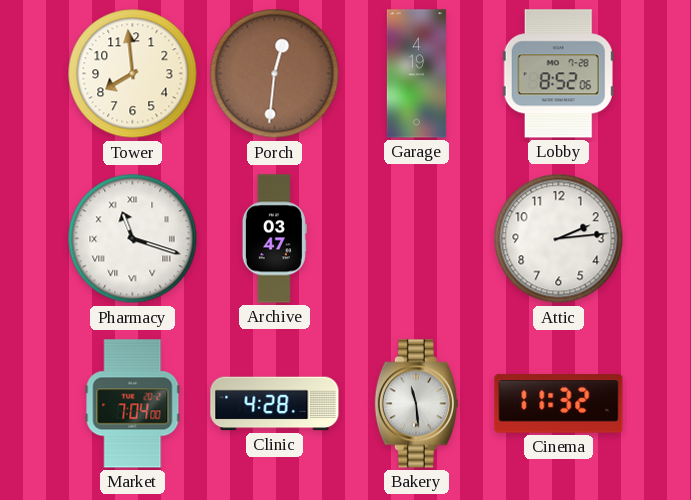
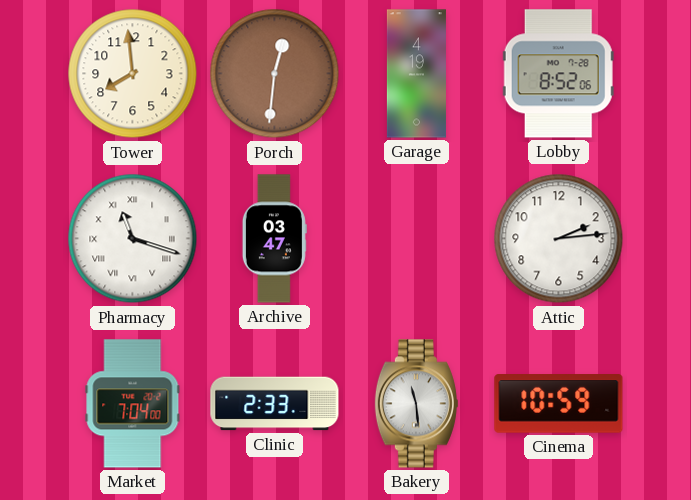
Clinic: 4:28 -> 2:33 (275, 404)
Cinema: 11:32 -> 10:59 (559, 404)
